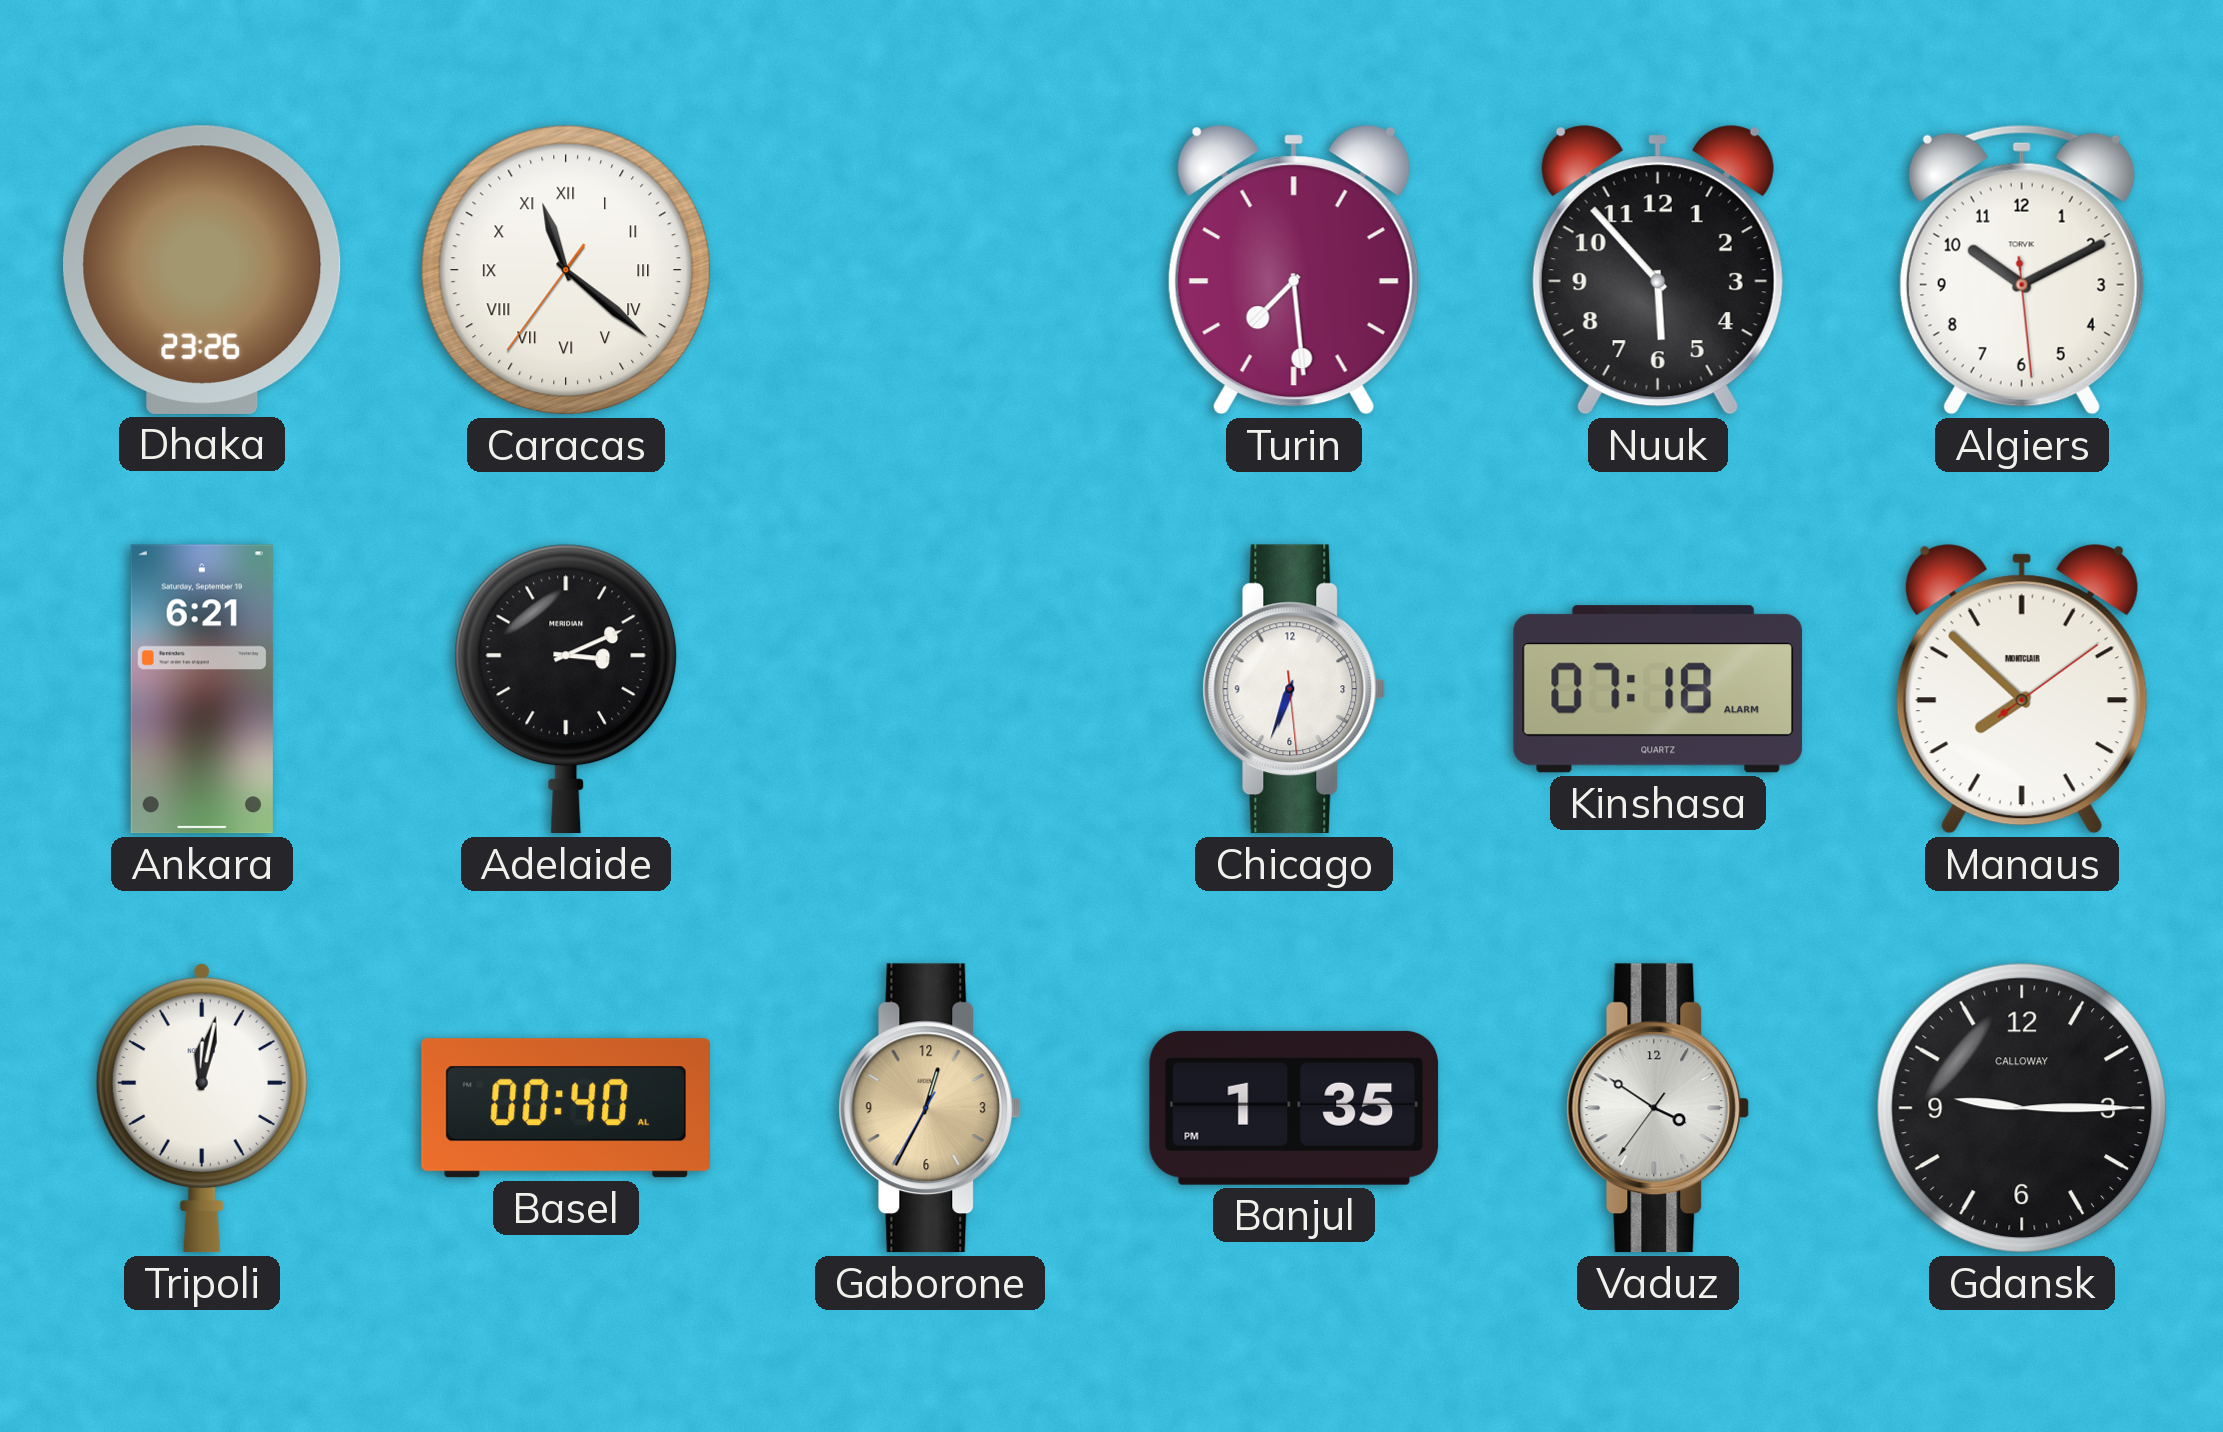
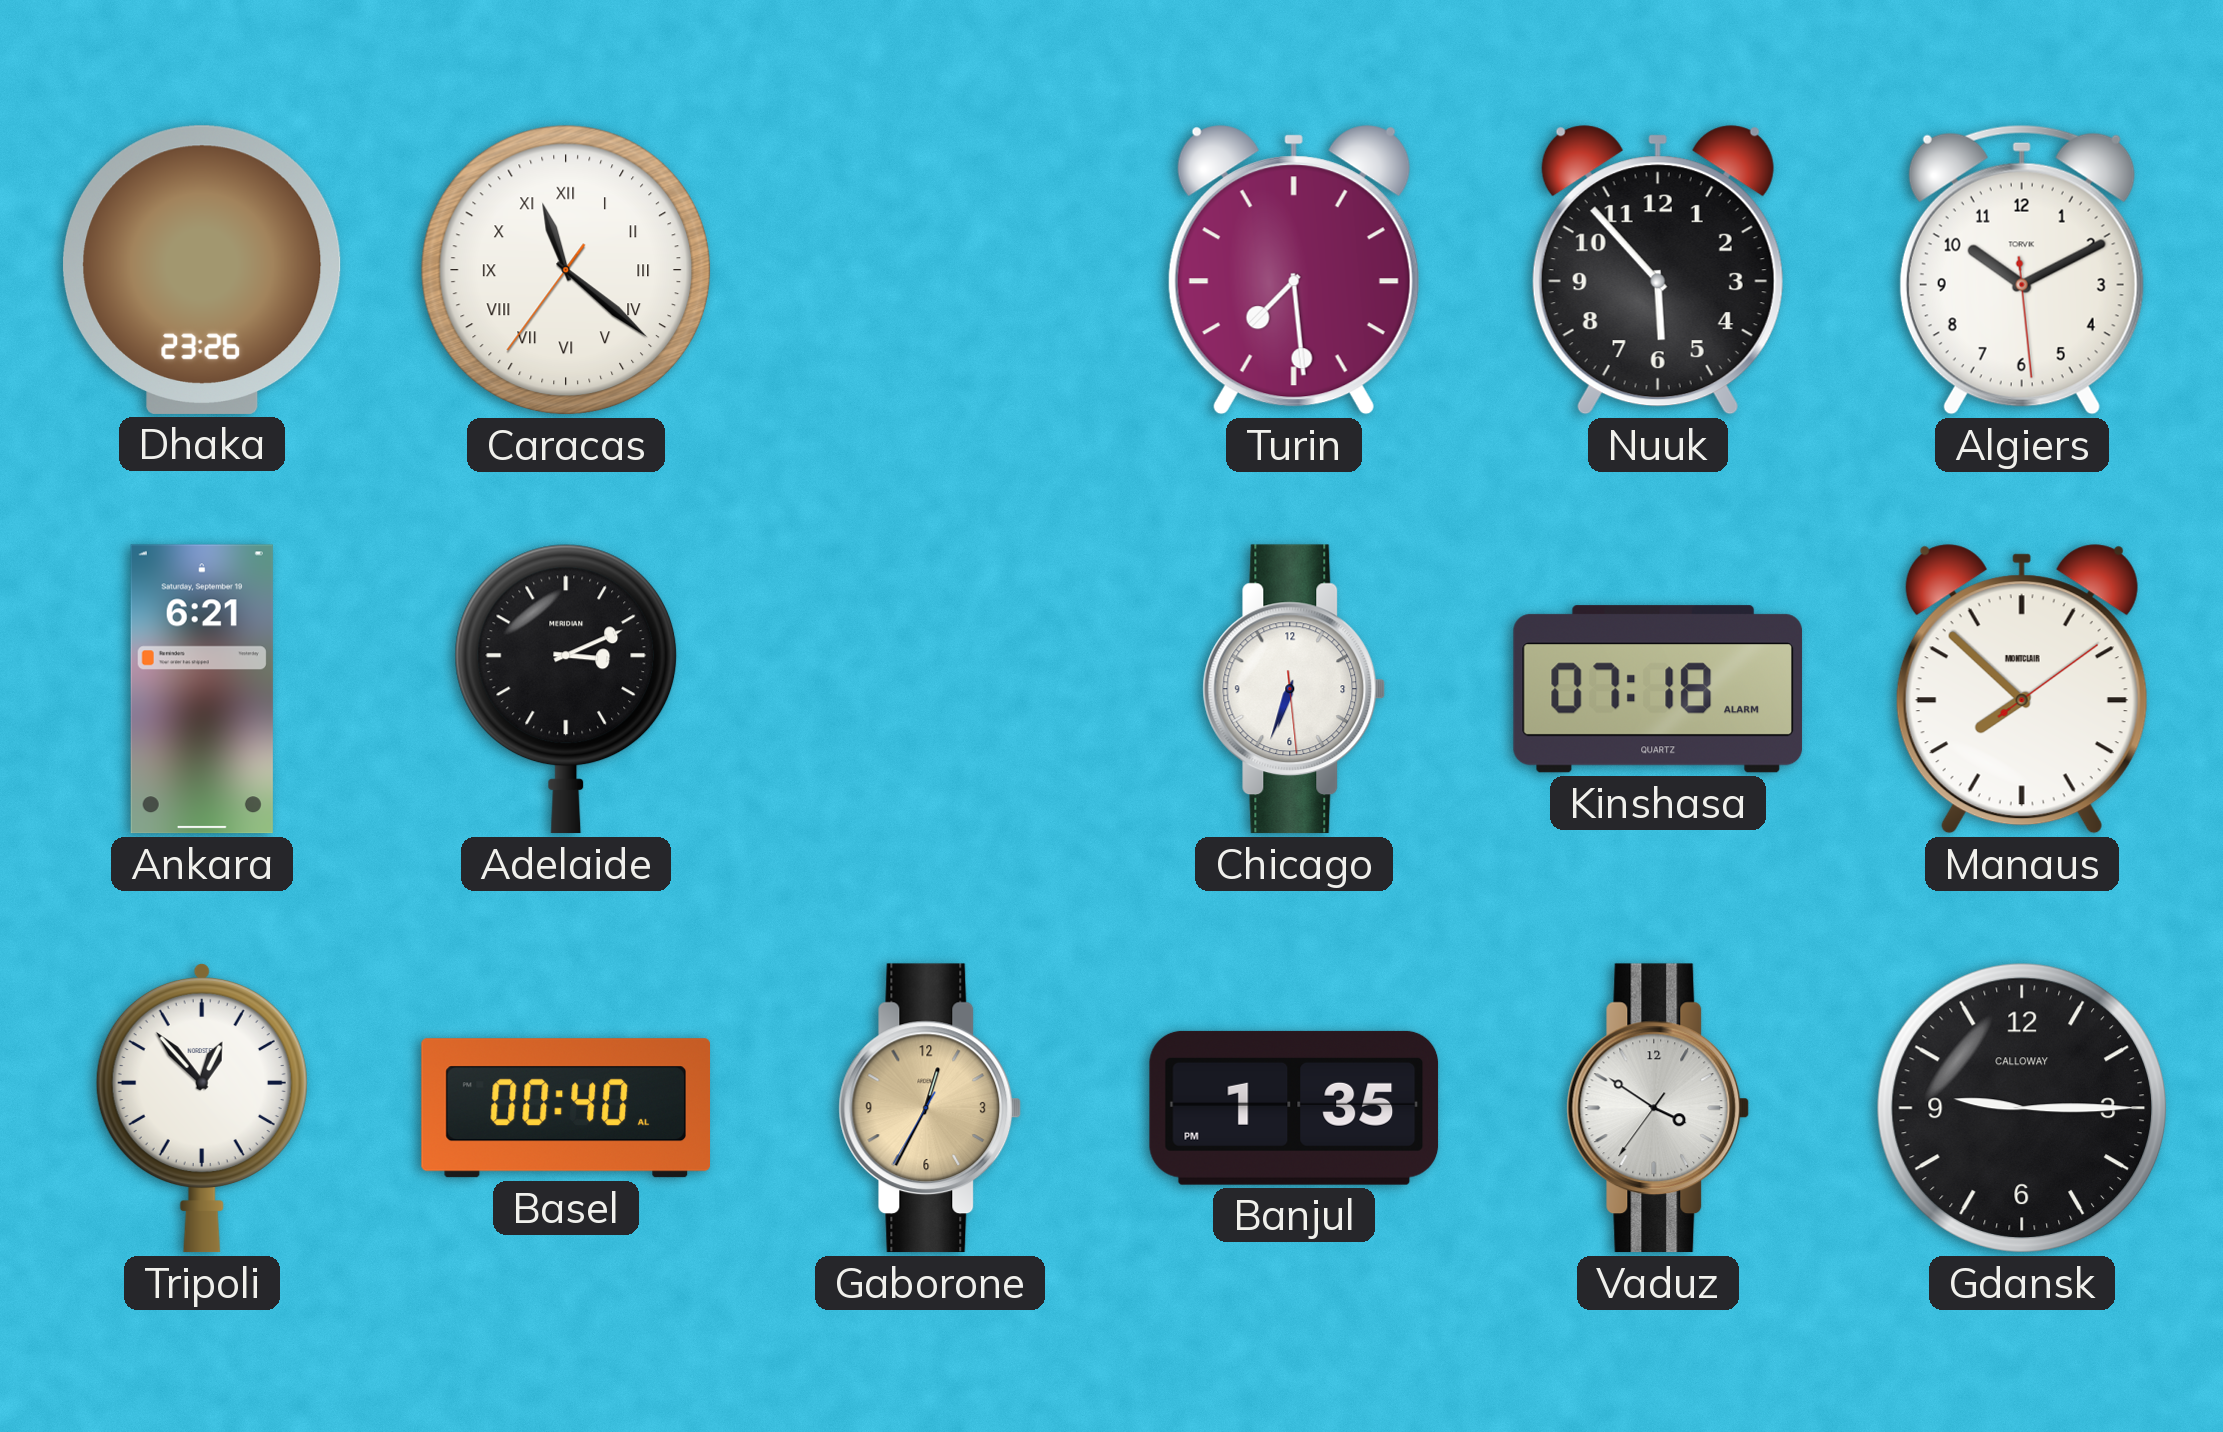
Tripoli: 12:02 -> 12:53 (202, 1108)
